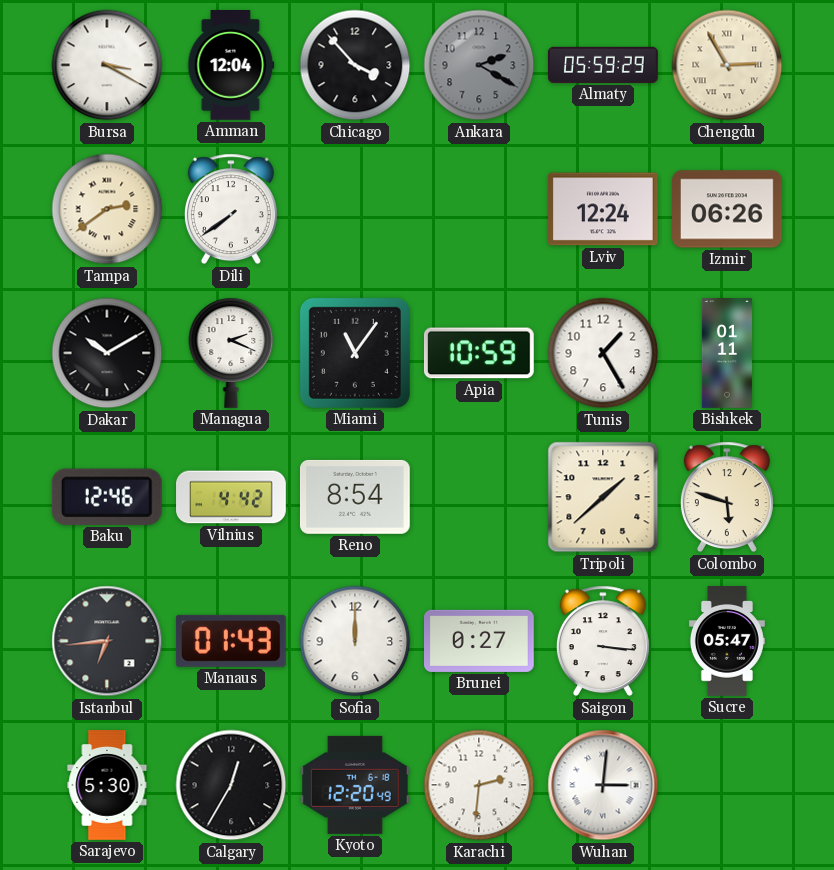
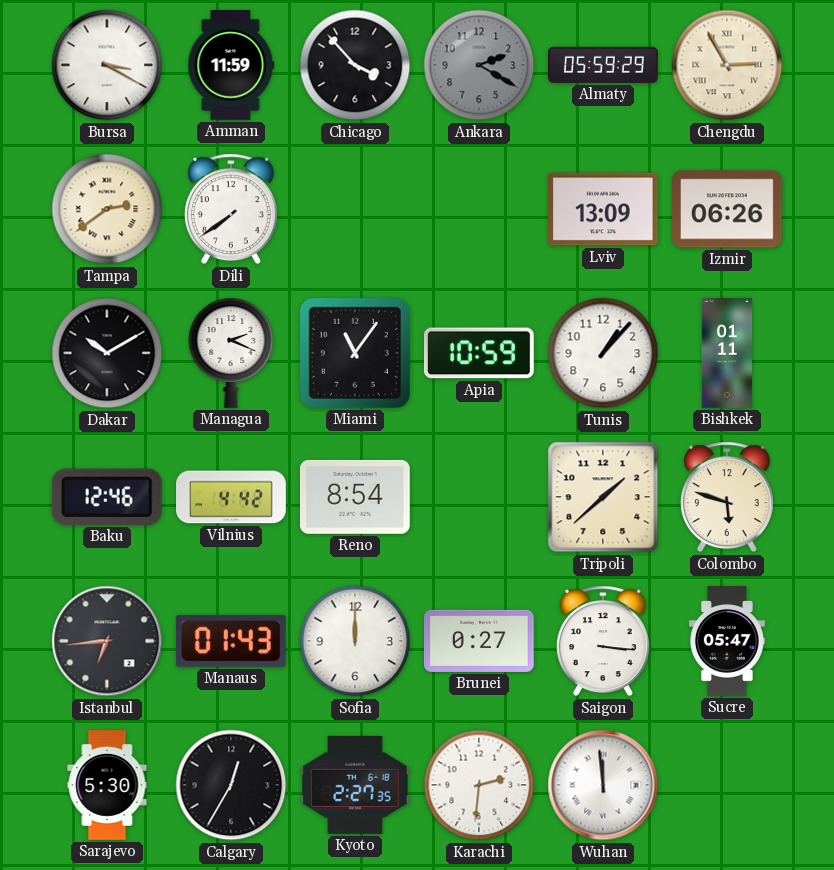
Amman: 12:04 -> 11:59 (231, 65)
Lviv: 12:24 -> 13:09 (604, 209)
Tunis: 1:25 -> 1:07 (603, 353)
Kyoto: 12:20 -> 2:27 (355, 785)
Wuhan: 3:01 -> 11:59 (603, 785)
